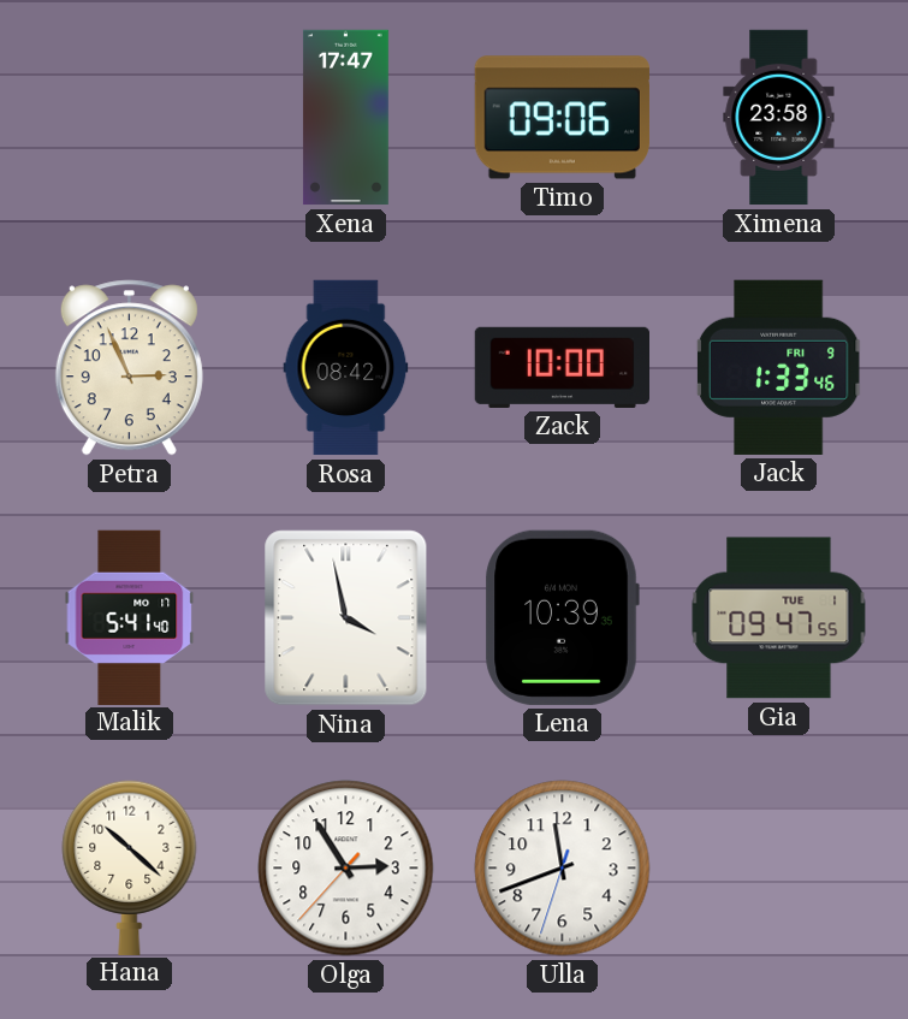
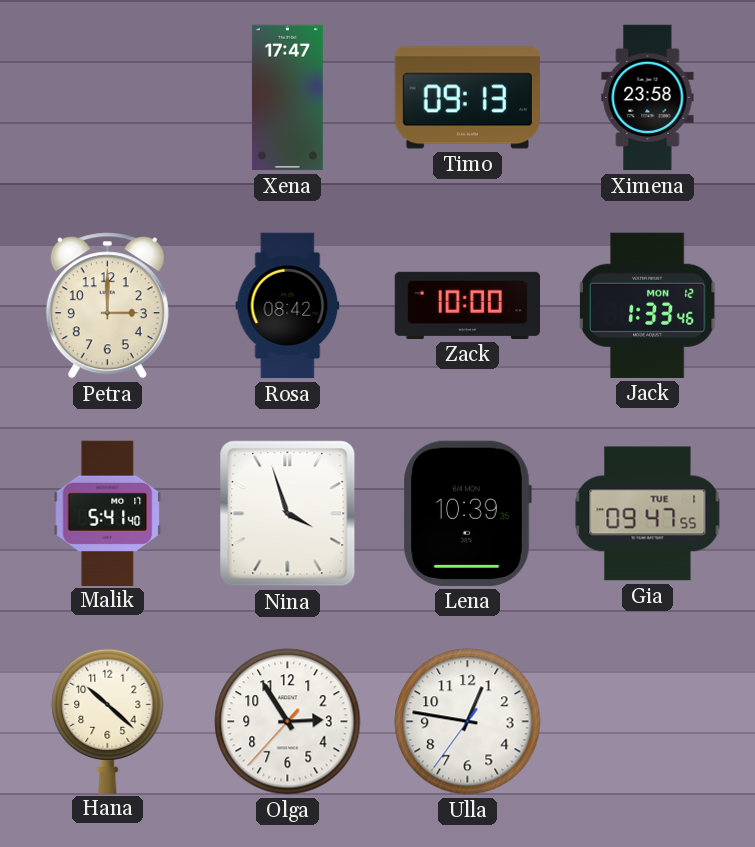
Timo: 09:06 -> 09:13 (467, 98)
Petra: 2:56 -> 3:00 (107, 306)
Jack date: FRI 9 -> MON 12 (647, 305)
Nina: 3:58 -> 3:57 (288, 514)
Ulla: 11:41 -> 12:46 (468, 722)
